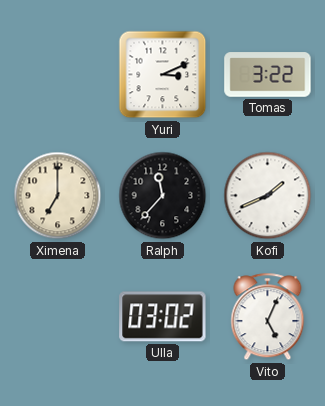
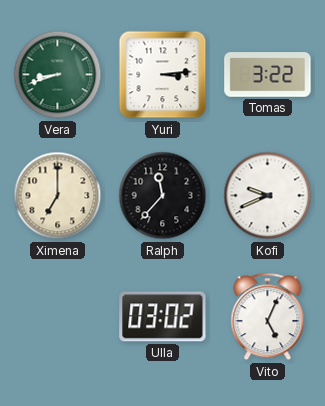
Vera: none -> 8:42 (58, 75)
Yuri: 3:11 -> 3:14 (163, 75)
Kofi: 1:41 -> 9:41 (268, 196)
